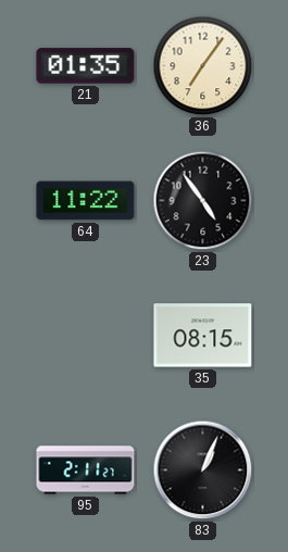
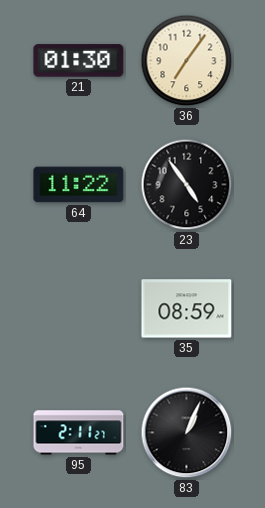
21: 01:35 -> 01:30 (79, 61)
35: 08:15 -> 08:59 (187, 309)
